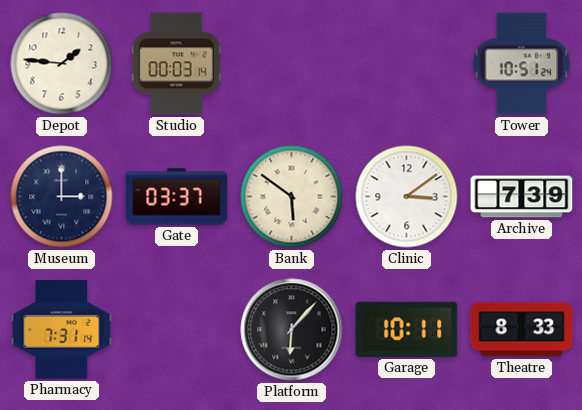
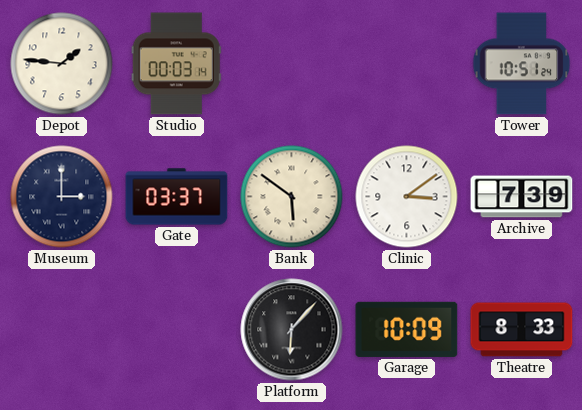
Pharmacy: 7:31 -> none (62, 330)
Garage: 10:11 -> 10:09 (407, 329)
